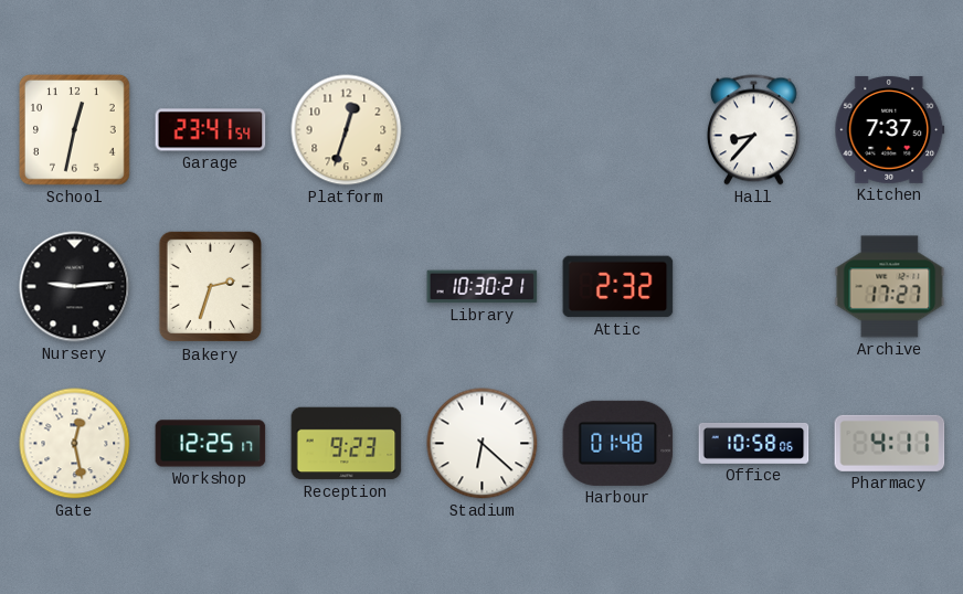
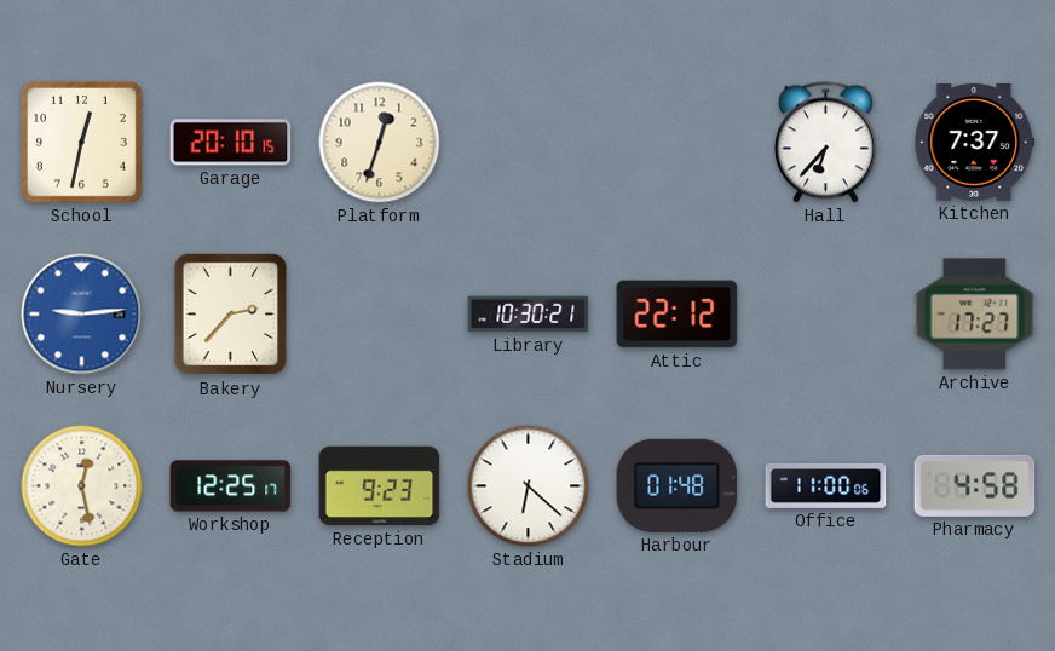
Garage: 23:41 -> 20:10 (231, 143)
Hall: 8:37 -> 6:37 (825, 143)
Nursery dial: black -> blue (82, 315)
Bakery: 2:33 -> 2:37 (230, 315)
Attic: 2:32 -> 22:12 (678, 315)
Office: 10:58 -> 11:00 (826, 485)
Pharmacy: 4:11 -> 4:58 (975, 485)
